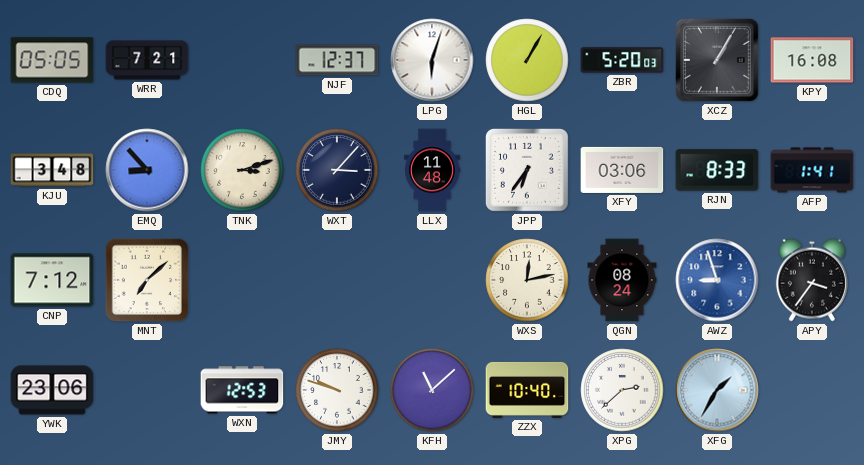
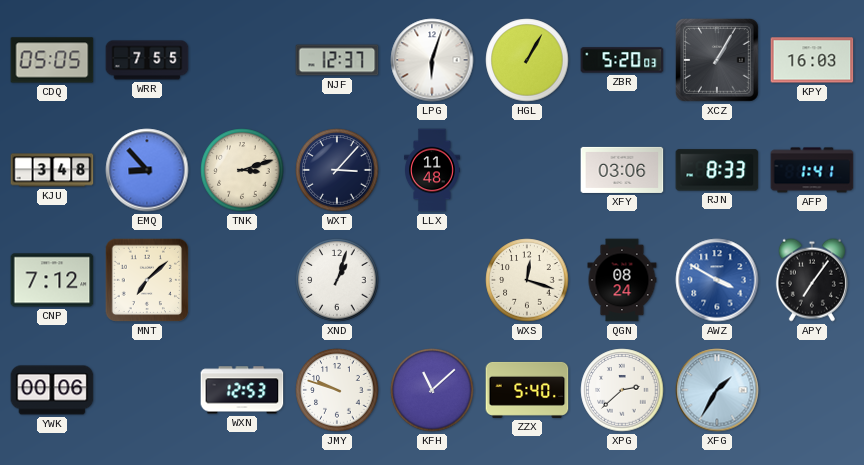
WRR: 7:21 -> 7:55 (147, 60)
KPY: 16:08 -> 16:03 (812, 60)
JPP: 6:36 -> none (527, 170)
XND: none -> 1:03 (337, 280)
WXS: 12:13 -> 12:18 (527, 280)
AWZ: 8:57 -> 3:50 (717, 280)
APY: 3:36 -> 7:06 (812, 280)
YWK: 23:06 -> 00:06 (52, 390)
ZZX: 10:40 -> 5:40 (527, 390)
